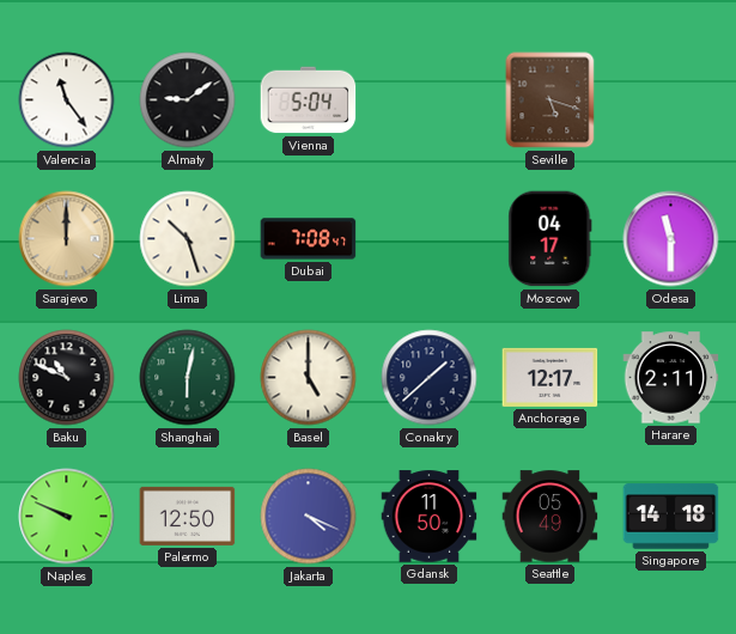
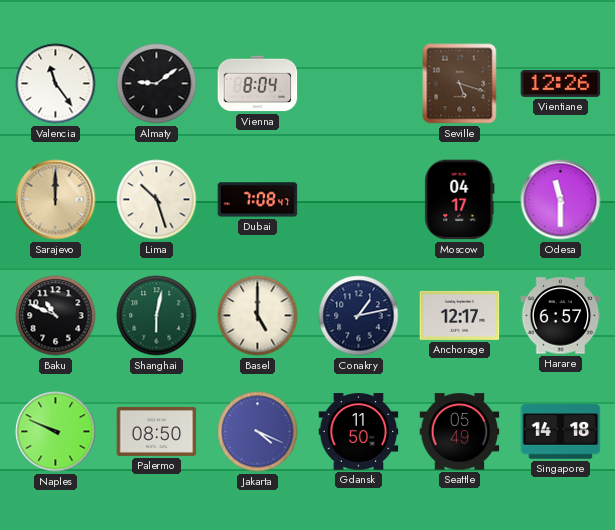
Vienna: 5:04 -> 8:04 (258, 84)
Vientiane: none -> 12:26 (561, 83)
Conakry: 1:38 -> 1:13 (359, 316)
Harare: 2:11 -> 6:57 (561, 316)
Palermo: 12:50 -> 08:50 (157, 431)
